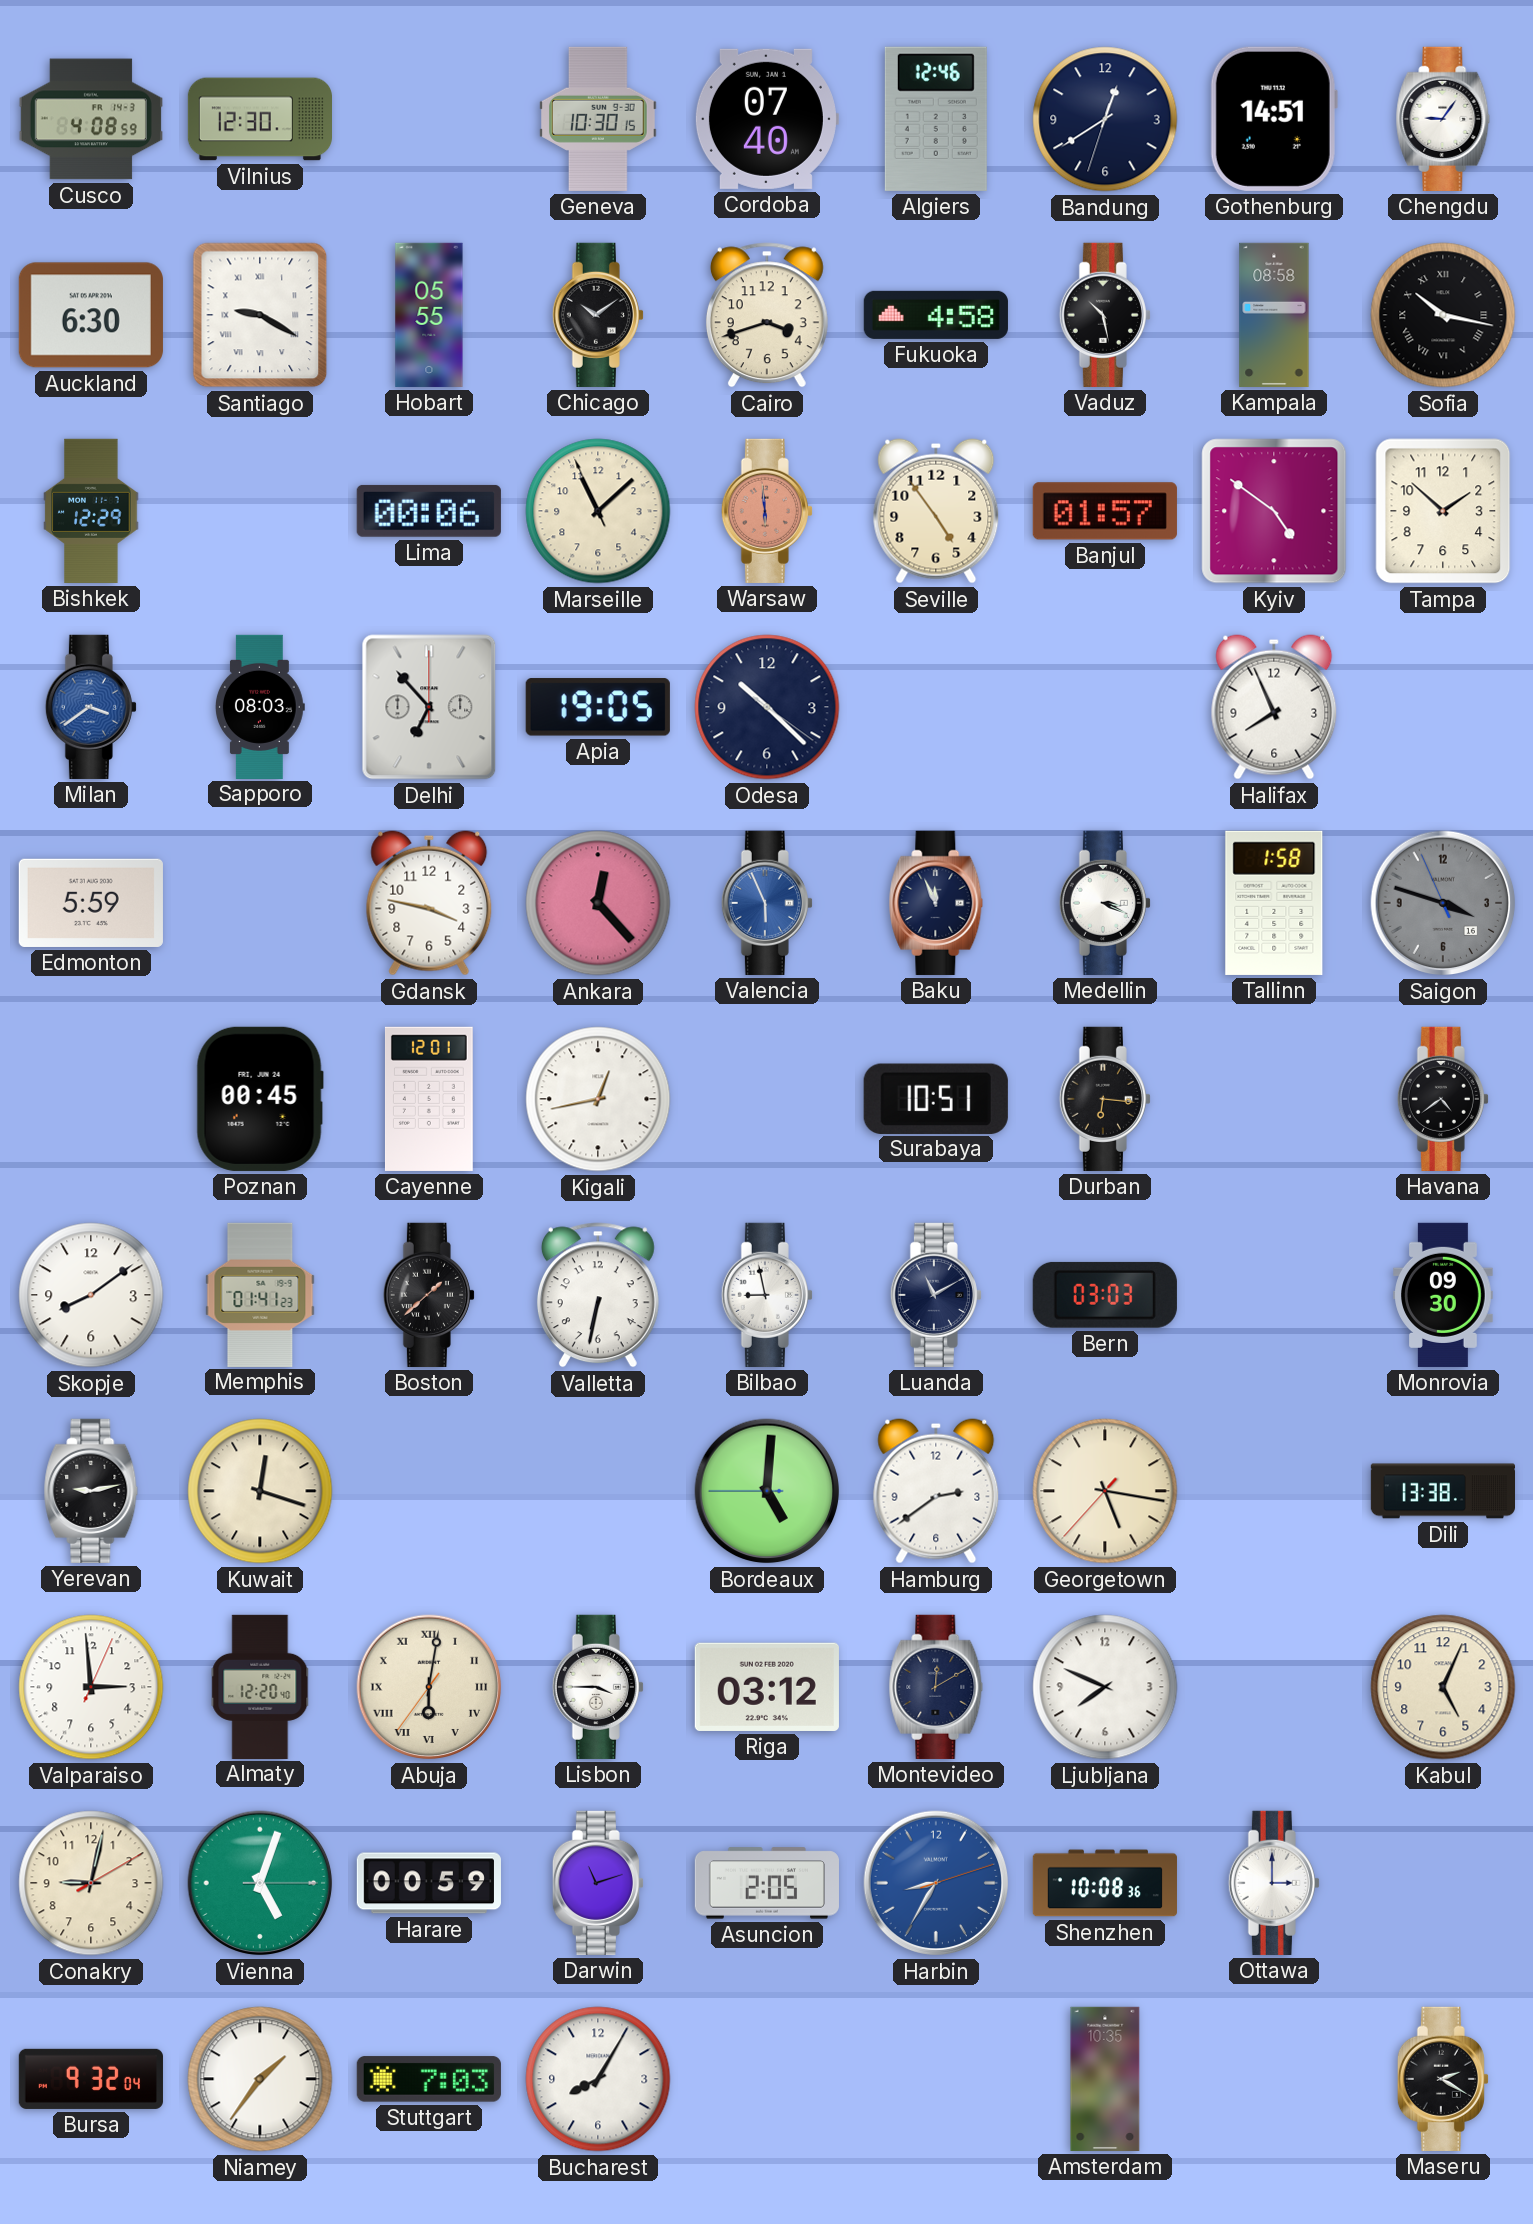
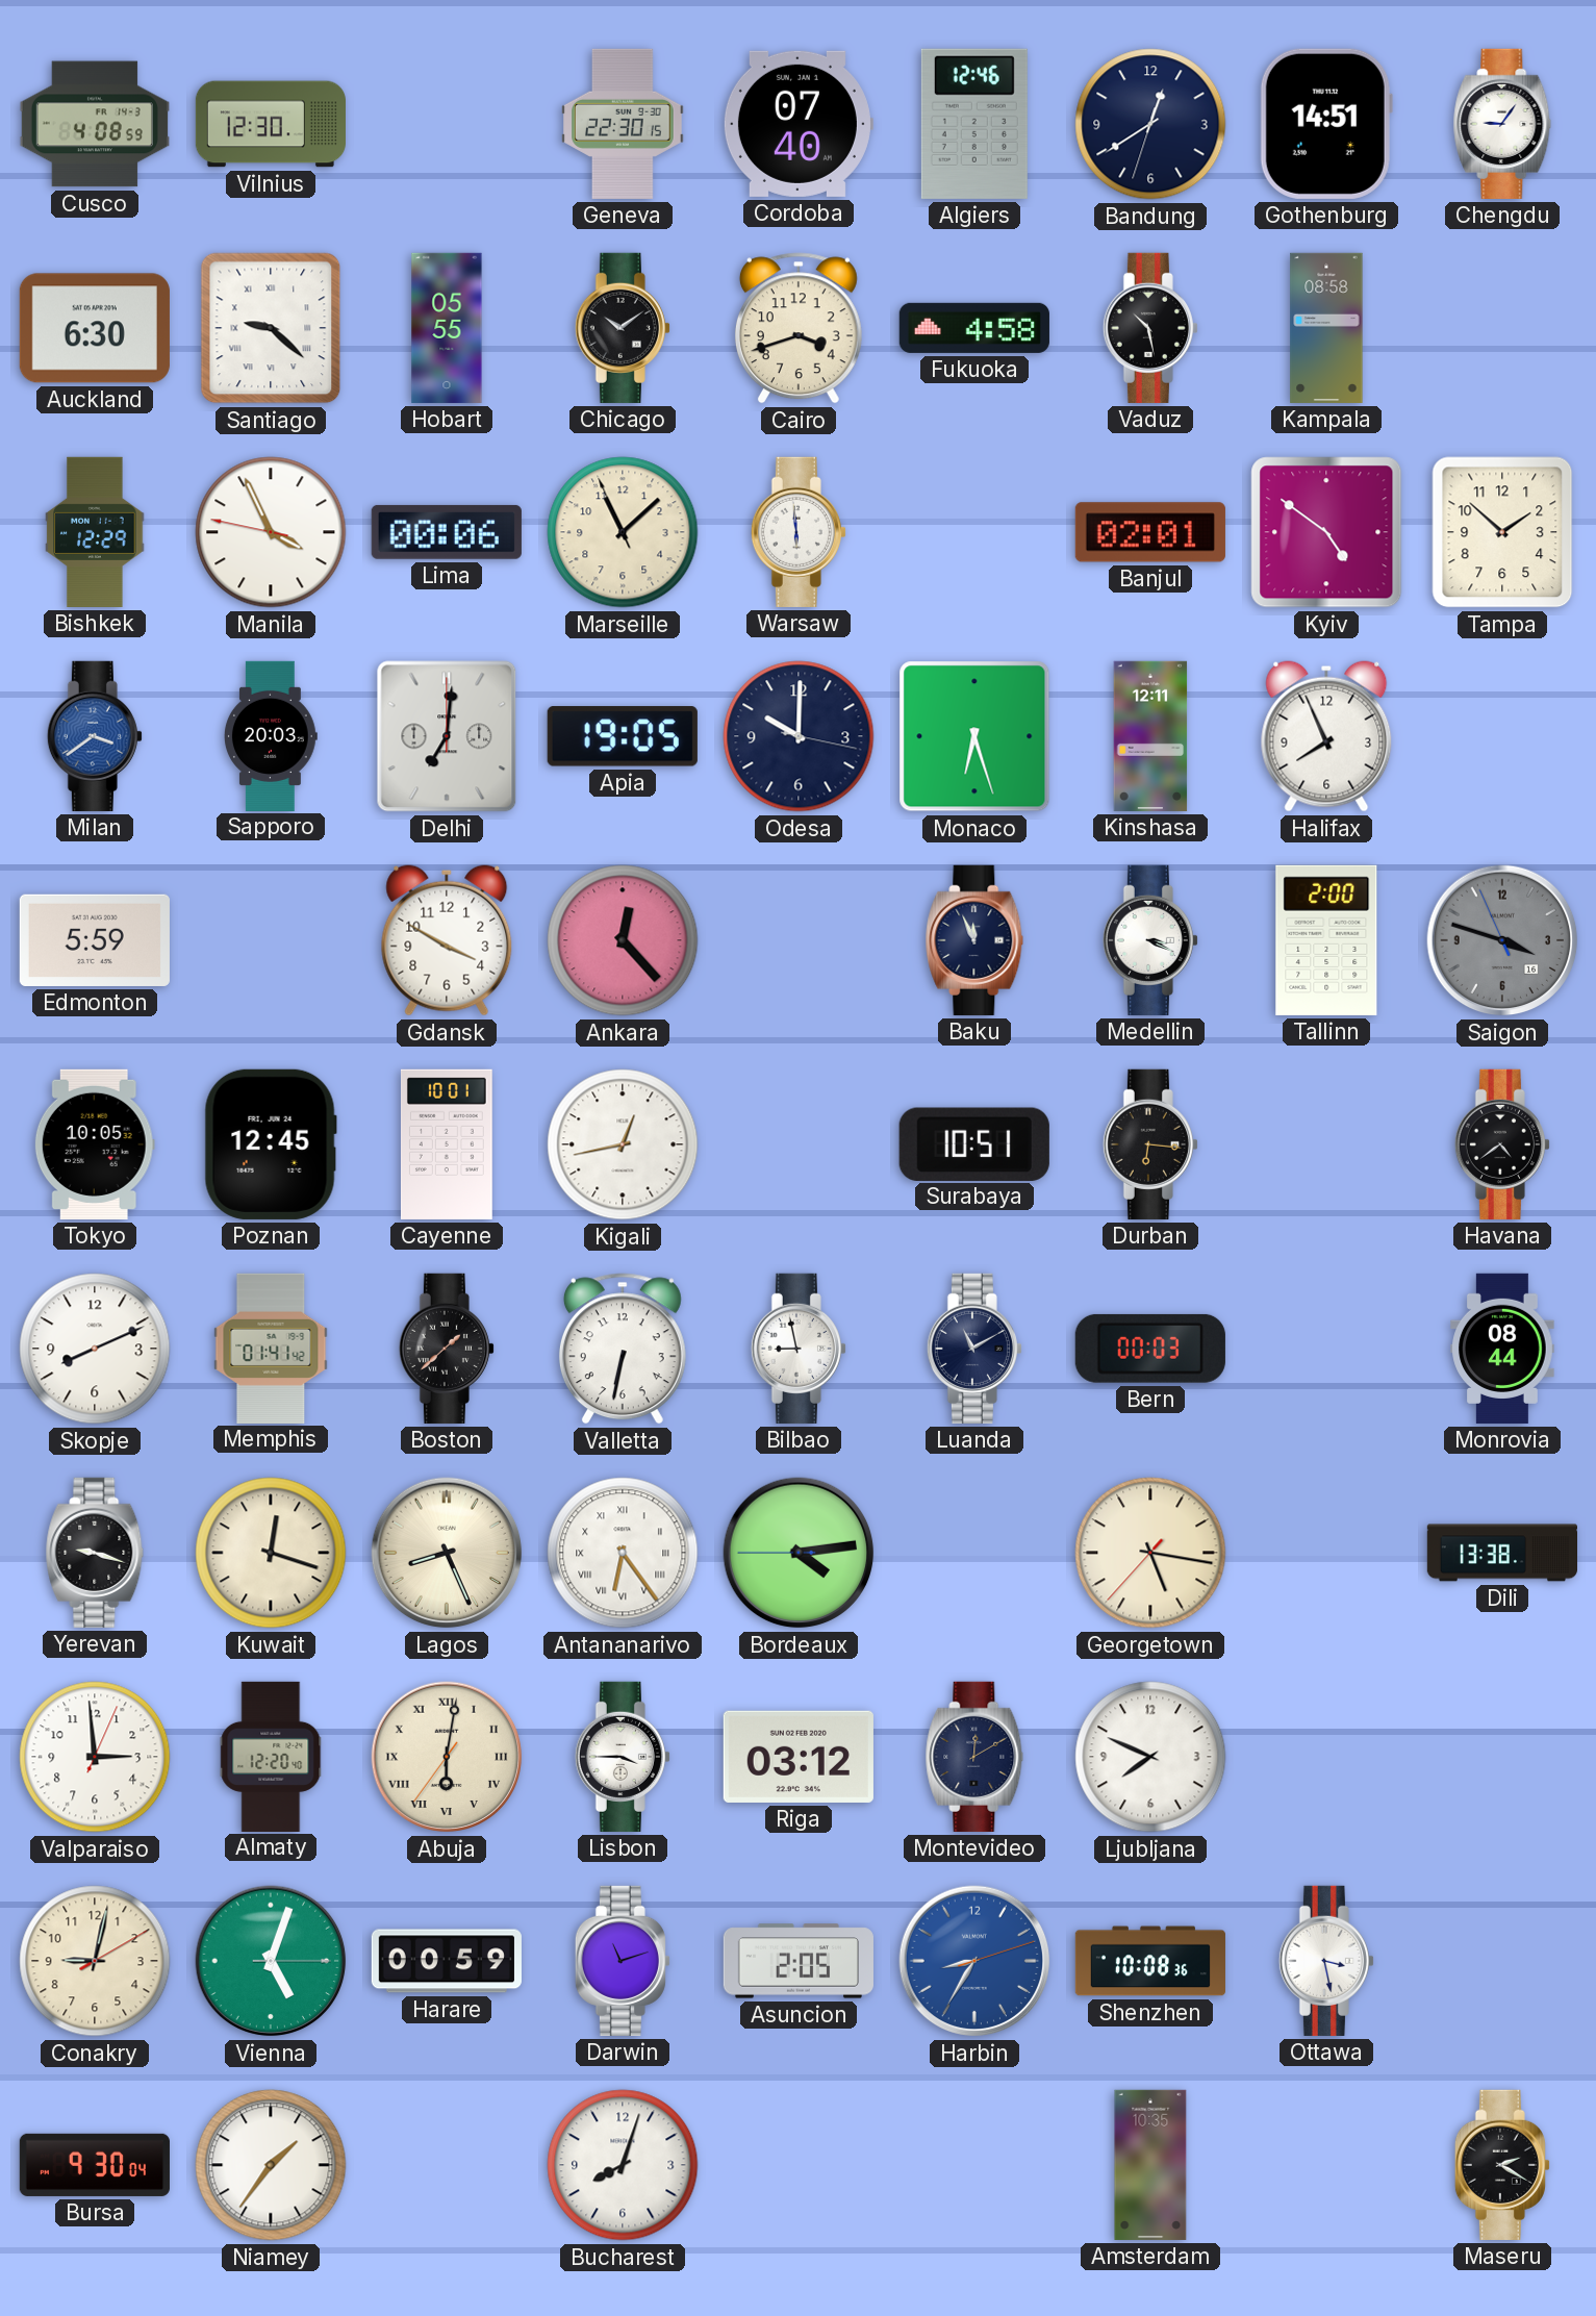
Geneva: 10:30 -> 22:30 (623, 124)
Santiago: 9:20 -> 9:22 (271, 328)
Sofia: 10:17 -> none (1443, 315)
Manila: none -> 3:55 (271, 532)
Warsaw dial: salmon -> white (799, 532)
Seville: 4:54 -> none (936, 511)
Banjul: 01:57 -> 02:01 (1150, 532)
Sapporo: 08:03 -> 20:03 (271, 735)
Delhi: 6:53 -> 7:01 (447, 736)
Odesa: 10:22 -> 10:00 (799, 736)
Monaco: none -> 6:27 (974, 736)
Kinshasa: none -> 12:11 (1150, 736)
Gdansk: 3:47 -> 3:50 (447, 940)
Valencia: 5:56 -> none (767, 903)
Tallinn: 1:58 -> 2:00 (1326, 940)
Tokyo: none -> 10:05 (95, 1144)
Poznan: 00:45 -> 12:45 (271, 1144)
Cayenne: 12:01 -> 10:01 (447, 1144)
Skopje: 8:09 -> 8:11 (95, 1349)
Memphis: 01:41:23 -> 01:41:42 (271, 1348)
Bern: 03:03 -> 00:03 (1150, 1349)
Monrovia: 09:30 -> 08:44 (1502, 1349)
Yerevan: 9:13 -> 9:18 (95, 1553)
Lagos: none -> 8:26 (447, 1553)
Antananarivo: none -> 6:24 (623, 1553)
Bordeaux: 5:00 -> 4:13 (799, 1553)
Hamburg: 2:39 -> none (936, 1491)
Kabul: 5:04 -> none (1443, 1687)
Ottawa: 3:00 -> 3:28 (1326, 1961)
Bursa: 9:32 -> 9:30 (95, 2165)
Stuttgart: 7:03 -> none (429, 2079)
Bucharest: 8:05 -> 8:03 (623, 2165)
